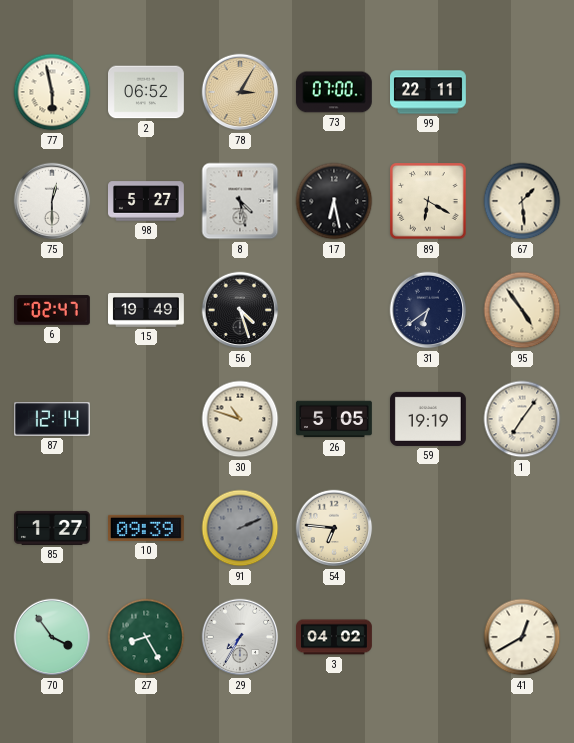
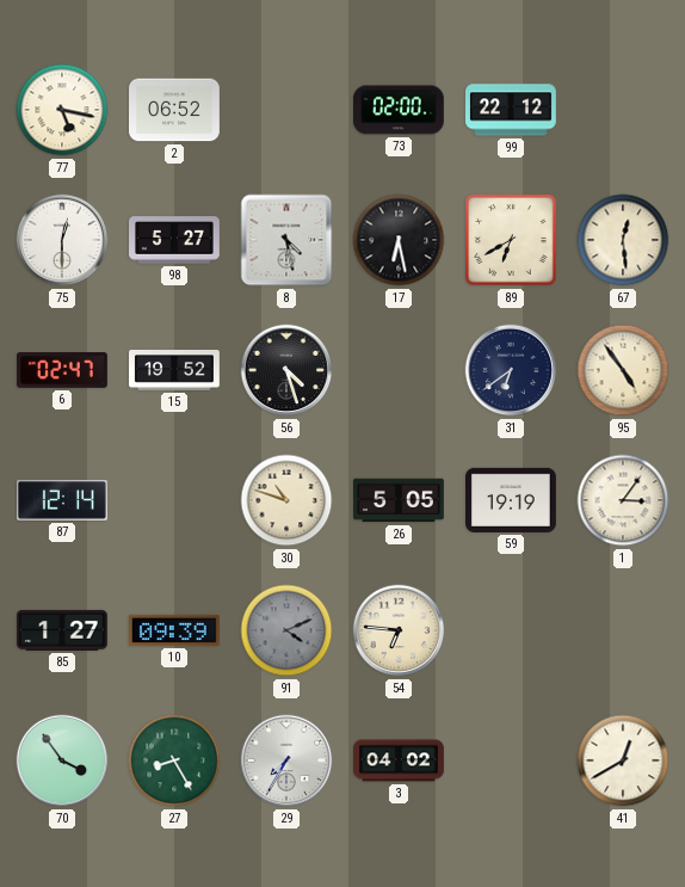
77: 5:58 -> 5:17 (62, 110)
78: 3:05 -> none (240, 92)
73: 07:00 -> 02:00 (399, 110)
99: 22:11 -> 22:12 (512, 110)
89: 6:20 -> 6:40 (511, 240)
67: 1:29 -> 12:29 (623, 240)
15: 19:49 -> 19:52 (175, 370)
1: 7:06 -> 3:06 (623, 500)
91: 2:11 -> 4:11 (286, 630)
